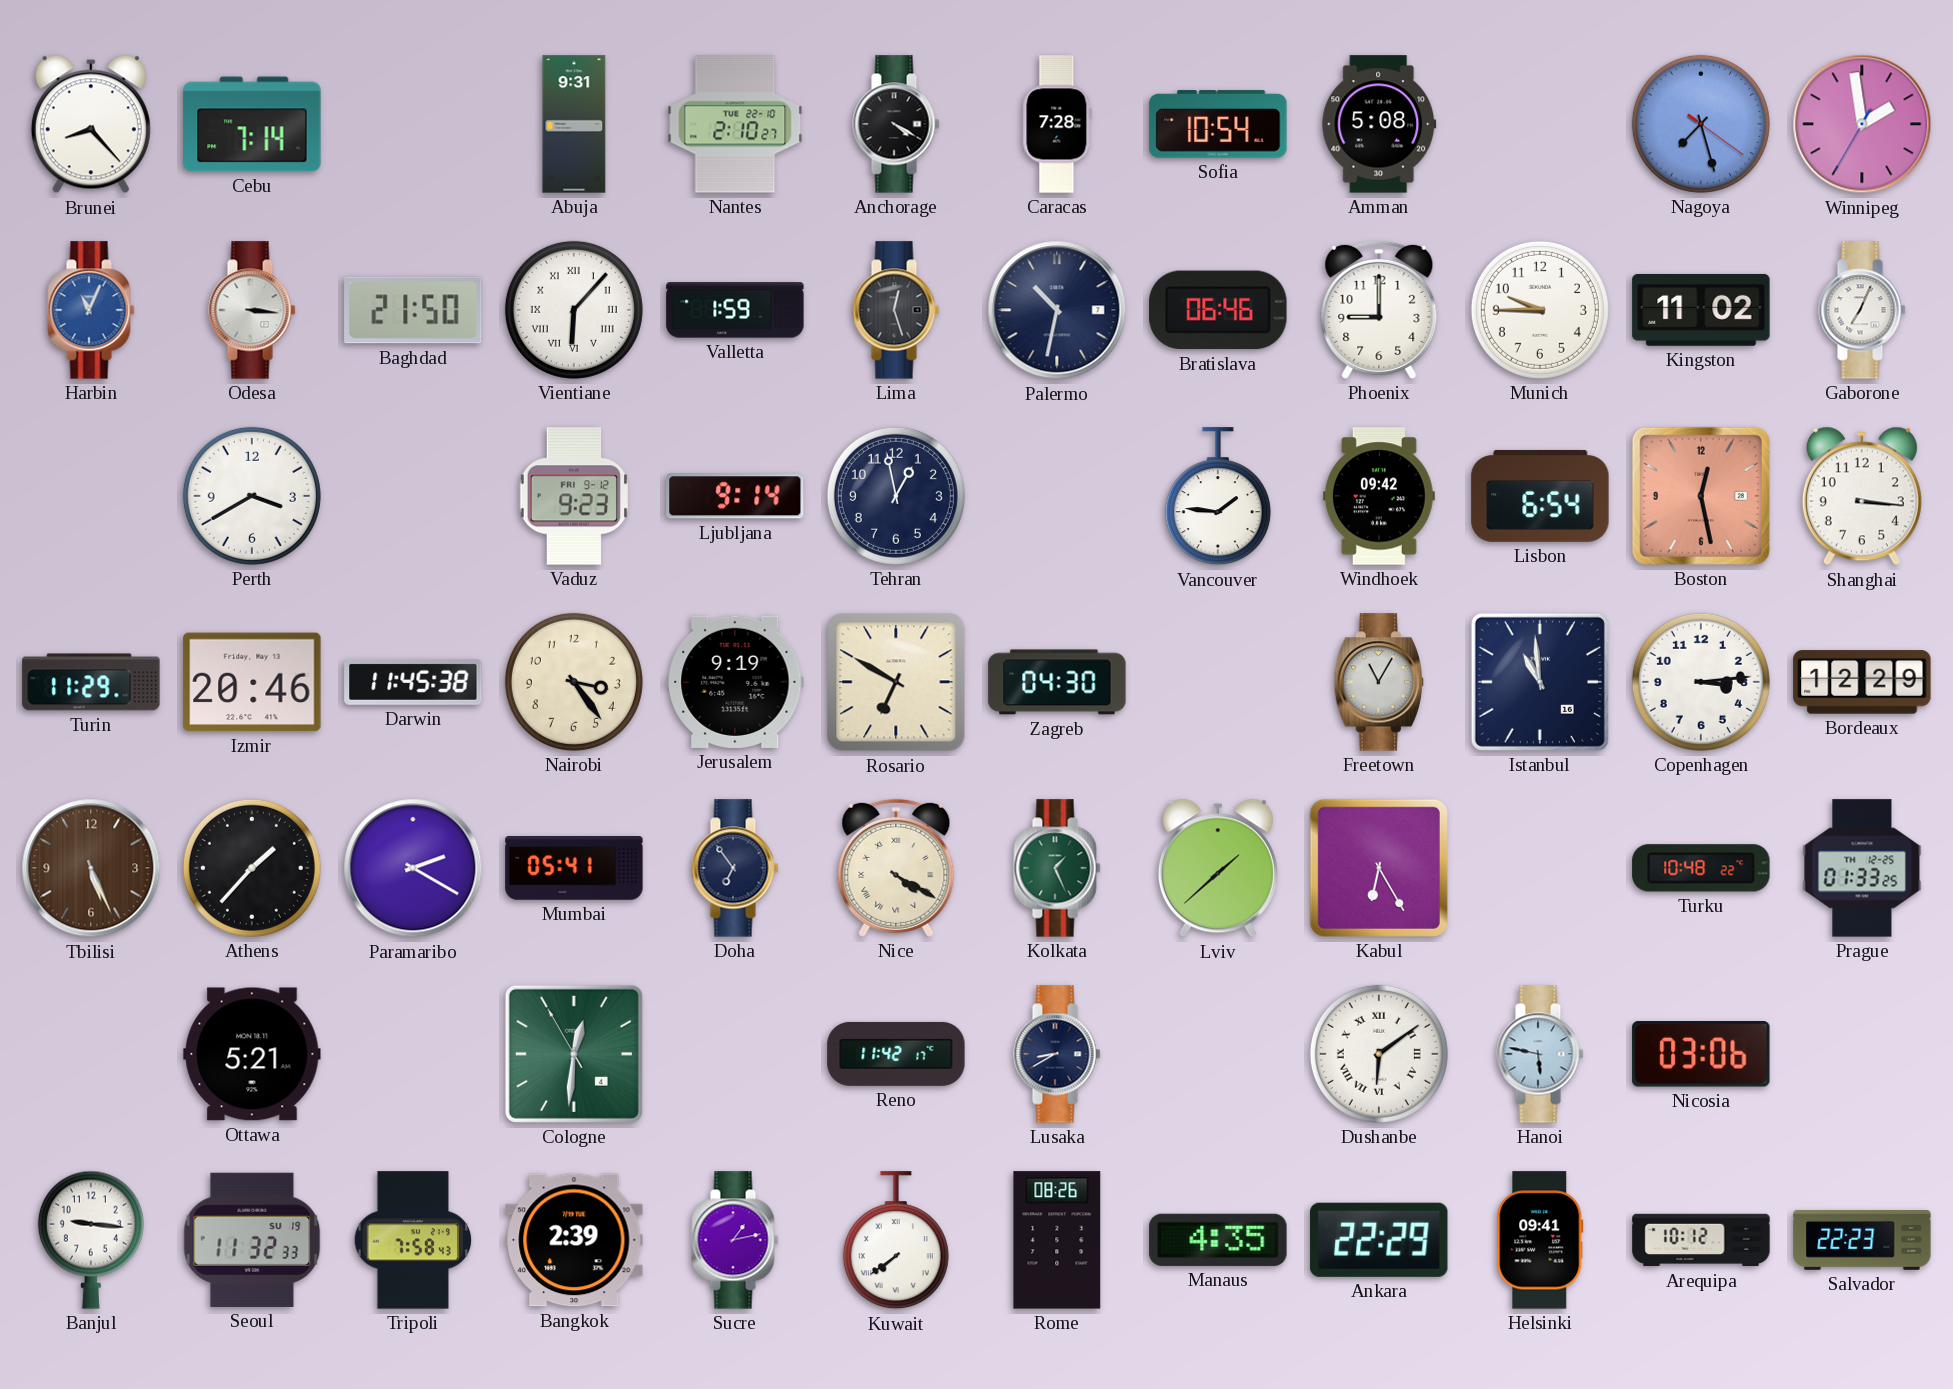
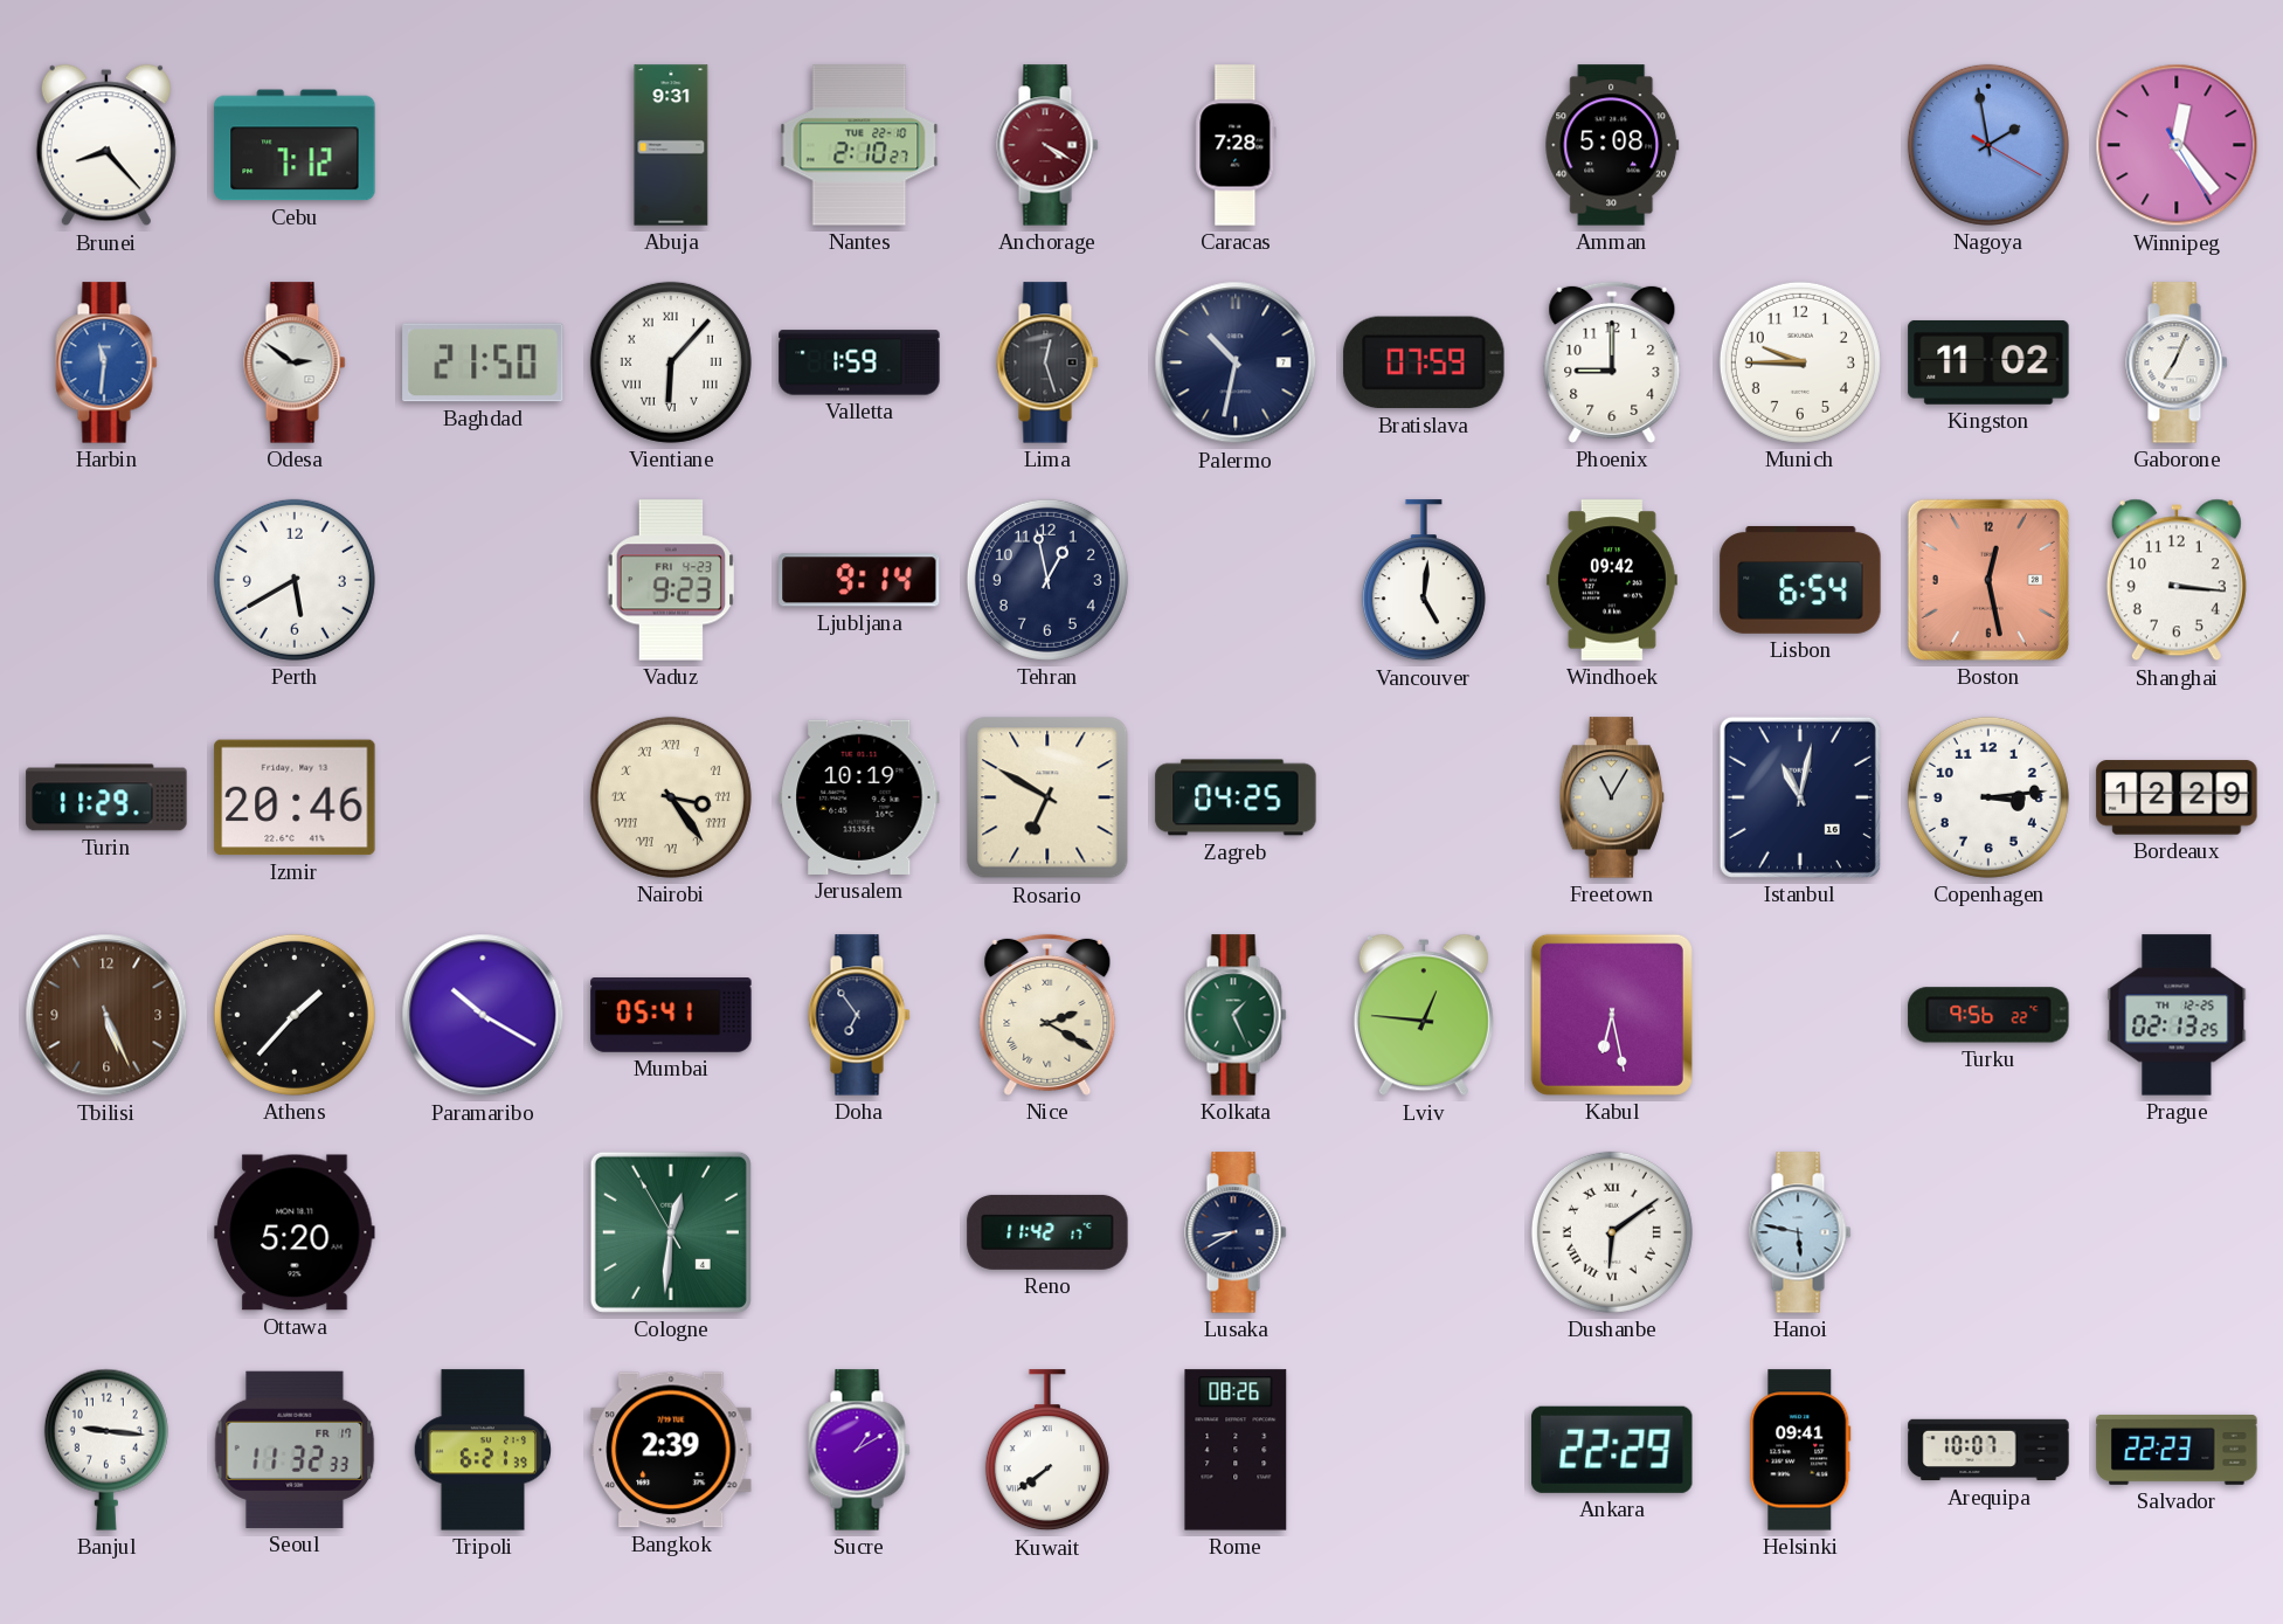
Cebu: 7:14 -> 7:12 (295, 145)
Anchorage dial: black -> burgundy (1047, 145)
Sofia: 10:54 -> none (1218, 124)
Nagoya: 7:27 -> 1:58 (1988, 145)
Winnipeg: 1:58 -> 12:23 (2177, 145)
Harbin: 11:04 -> 11:31 (106, 362)
Odesa: 3:16 -> 2:51 (295, 362)
Bratislava: 06:46 -> 07:59 (1424, 362)
Perth: 3:40 -> 5:40 (295, 580)
Vaduz date: FRI 9-12 -> FRI 4-23 (671, 580)
Vancouver: 1:46 -> 5:01 (1424, 581)
Darwin: 11:45 -> none (413, 682)
Nairobi numerals: Arabic -> Roman (671, 797)
Jerusalem: 9:19 -> 10:19 (859, 797)
Zagreb: 04:30 -> 04:25 (1236, 797)
Istanbul: 10:59 -> 11:02 (1800, 797)
Paramaribo: 2:20 -> 10:20 (483, 1015)
Nice: 4:20 -> 2:20 (1047, 1015)
Lviv: 1:38 -> 12:46 (1424, 1015)
Kabul: 6:25 -> 6:28 (1612, 1015)
Turku: 10:48 -> 9:56 (1988, 1015)
Prague: 01:33 -> 02:13 (2177, 1015)
Ottawa: 5:21 -> 5:20 (295, 1232)
Nicosia: 03:06 -> none (1701, 1055)
Seoul date: SU 19 -> FR 17 (295, 1450)
Tripoli: 7:58 -> 6:21 (483, 1450)
Sucre: 1:13 -> 1:10 (859, 1450)
Manaus: 4:35 -> none (1218, 1240)
Arequipa: 10:12 -> 10:07 (1988, 1450)
